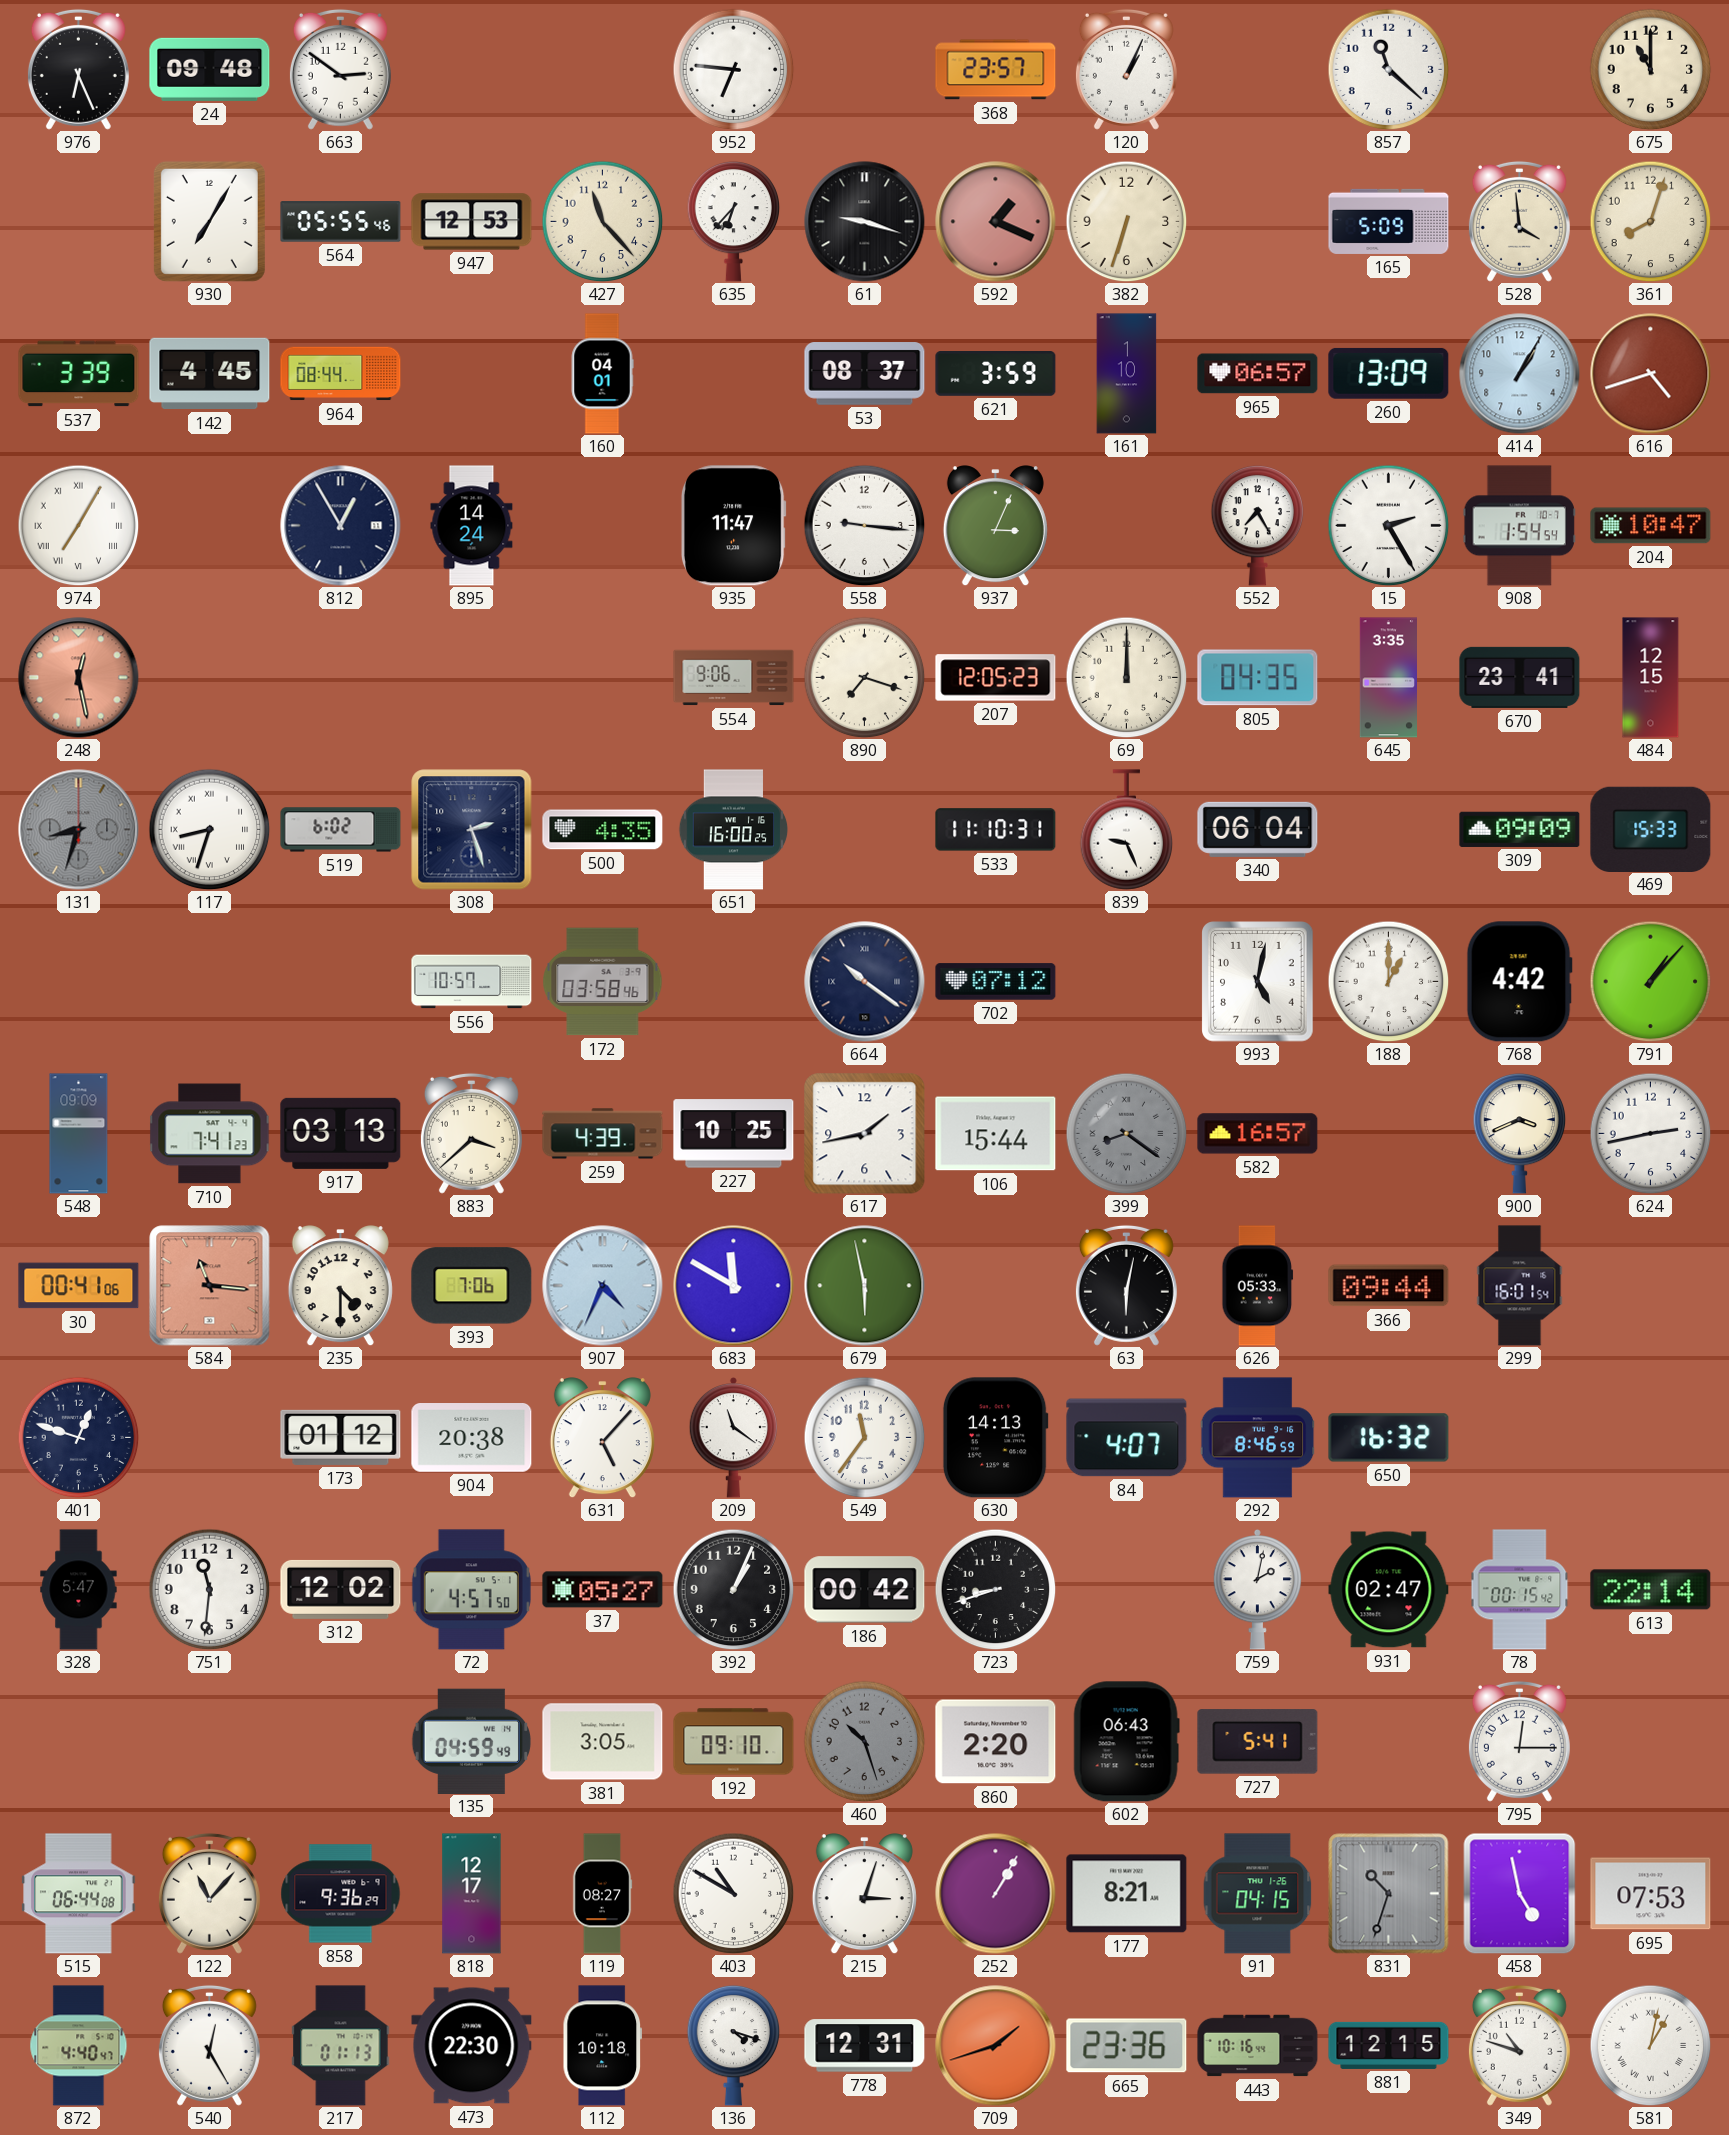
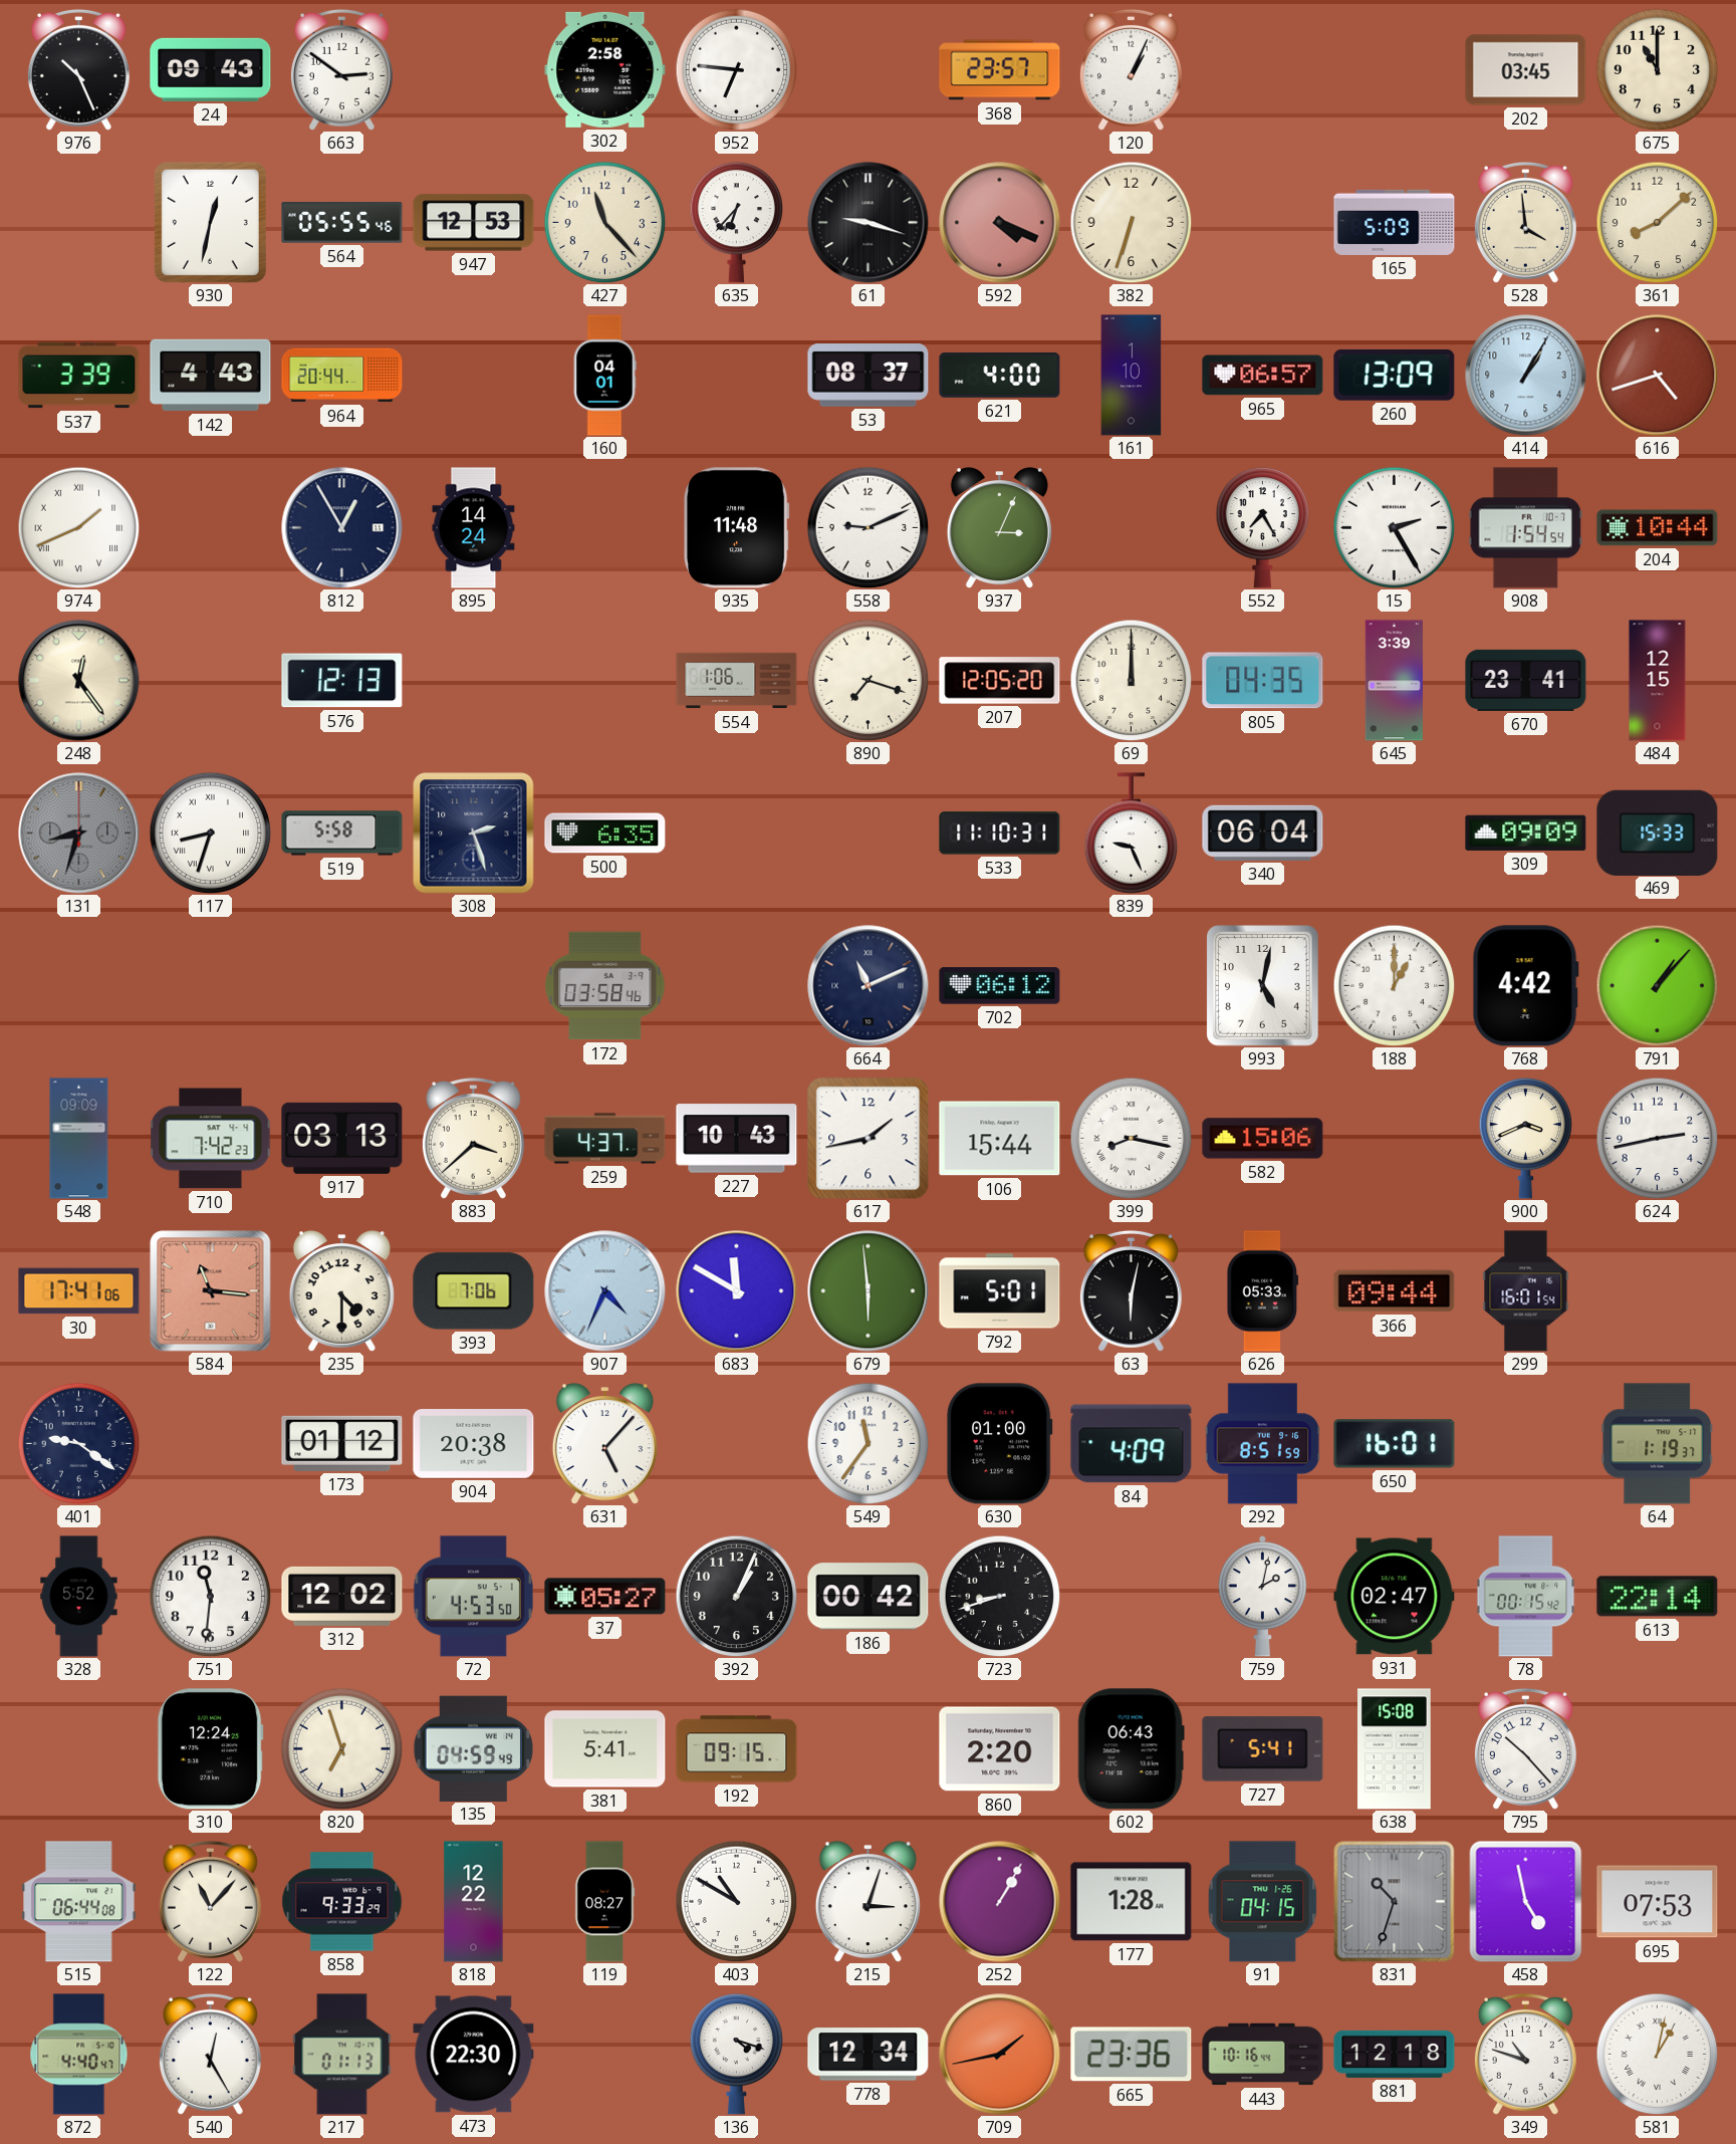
976: 6:26 -> 10:26 (78, 69)
24: 09:48 -> 09:43 (211, 69)
302: none -> 2:58 (605, 69)
857: 11:22 -> none (1388, 69)
202: none -> 03:45 (1526, 70)
930: 7:05 -> 12:32 (210, 222)
592: 1:19 -> 4:19 (1000, 223)
361: 8:03 -> 8:08 (1657, 222)
142: 4:45 -> 4:43 (211, 376)
964: 08:44 -> 20:44 (342, 376)
621: 3:59 -> 4:00 (1000, 376)
974: 7:05 -> 1:41 (78, 527)
935: 11:47 -> 11:48 (736, 528)
558: 9:16 -> 9:11 (867, 527)
204: 10:47 -> 10:44 (1658, 528)
248: 12:28 -> 12:24 (79, 681)
248 dial: salmon -> cream (79, 681)
576: none -> 12:13 (342, 681)
554: 9:06 -> 1:06 (737, 681)
207: 12:05:23 -> 12:05:20 (1000, 681)
645: 3:35 -> 3:39 (1395, 681)
519: 6:02 -> 5:58 (342, 833)
500: 4:35 -> 6:35 (605, 833)
651: 16:00 -> none (734, 830)
556: 10:57 -> none (472, 982)
664: 10:21 -> 11:11 (869, 986)
702: 07:12 -> 06:12 (1000, 986)
710: 7:41 -> 7:42 (211, 1139)
259: 4:39 -> 4:37 (605, 1139)
227: 10:25 -> 10:43 (737, 1139)
399: 8:21 -> 8:17 (1131, 1138)
399 dial: grey -> white (1131, 1138)
582: 16:57 -> 15:06 (1263, 1139)
30: 00:41 -> 17:41 (79, 1291)
679: 5:58 -> 5:59 (869, 1291)
792: none -> 5:01 (1000, 1291)
401: 12:48 -> 9:21 (78, 1443)
209: 11:21 -> none (734, 1437)
630: 14:13 -> 01:00 (999, 1444)
84: 4:07 -> 4:09 (1132, 1444)
292: 8:46 -> 8:51 (1263, 1444)
650: 16:32 -> 16:01 (1395, 1444)
64: none -> 1:19 (1658, 1444)
328: 5:47 -> 5:52 (79, 1597)
72: 4:57 -> 4:53 (473, 1597)
310: none -> 12:24 (210, 1749)
820: none -> 6:57 (341, 1748)
381: 3:05 -> 5:41 (605, 1749)
192: 09:10 -> 09:15 (737, 1749)
460: 10:27 -> none (864, 1741)
638: none -> 15:08 (1395, 1749)
795: 12:15 -> 10:23 (1525, 1748)
858: 9:36 -> 9:33 (342, 1902)
818: 12:17 -> 12:22 (474, 1902)
177: 8:21 -> 1:28 (1132, 1902)
112: 10:18 -> none (602, 2046)
778: 12:31 -> 12:34 (869, 2055)
709: 1:42 -> 1:43 (1000, 2055)
881: 12:15 -> 12:18 (1395, 2054)
